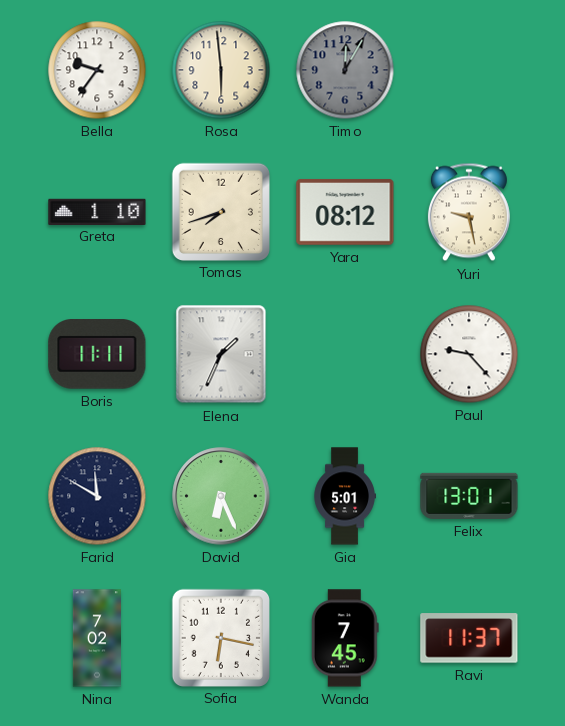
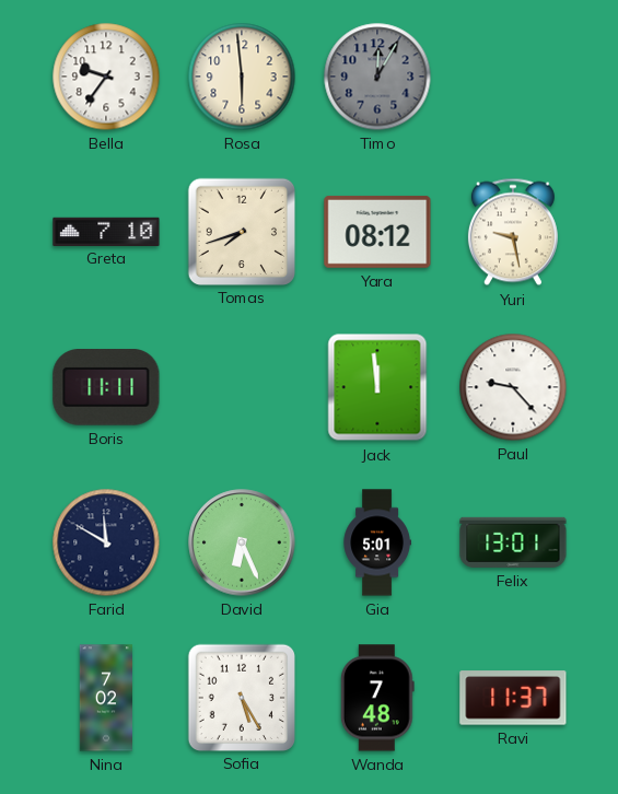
Greta: 1:10 -> 7:10 (106, 231)
Elena: 1:34 -> none (221, 354)
Jack: none -> 11:59 (377, 387)
Sofia: 6:17 -> 5:25 (241, 697)
Wanda: 7:45 -> 7:48 (377, 698)
